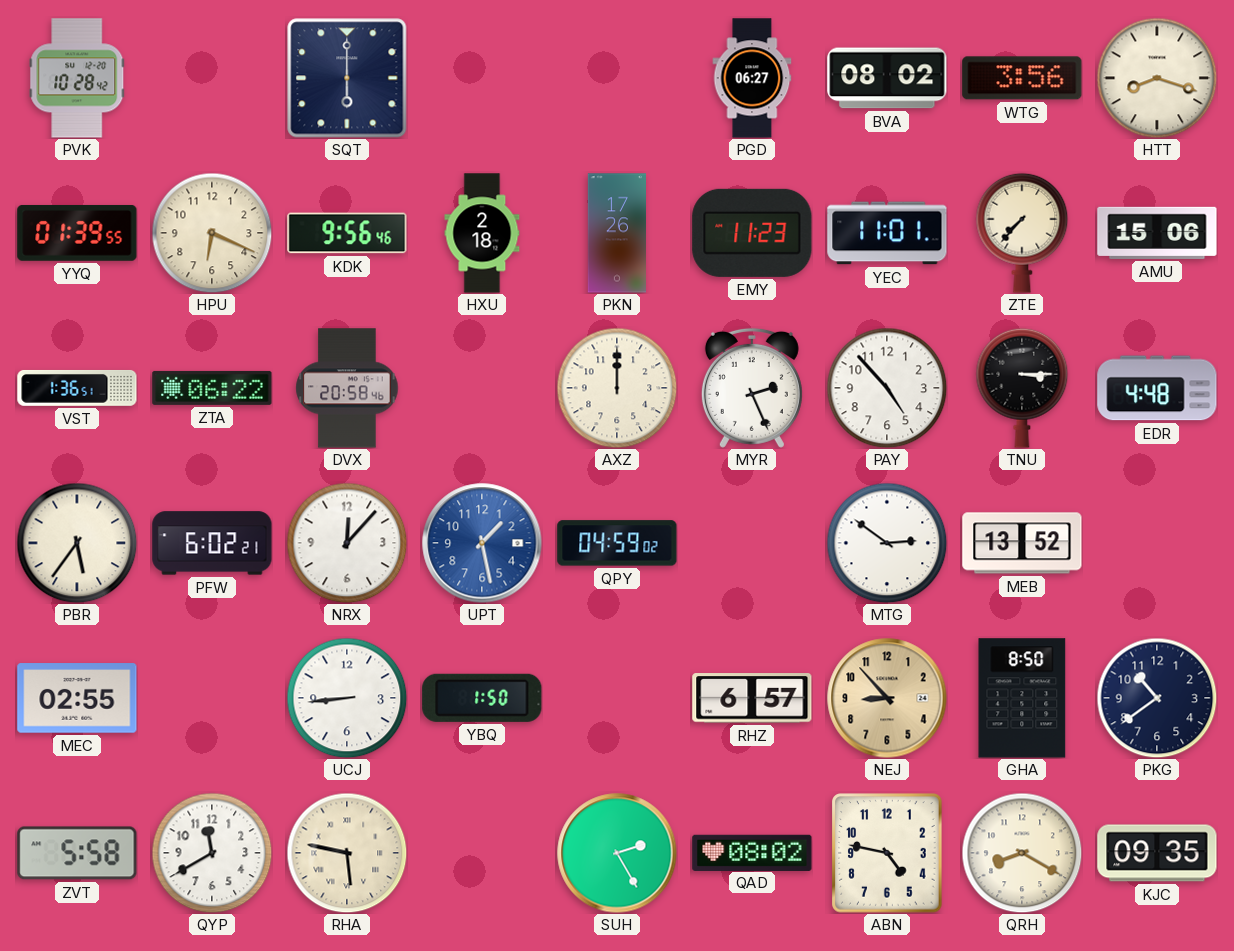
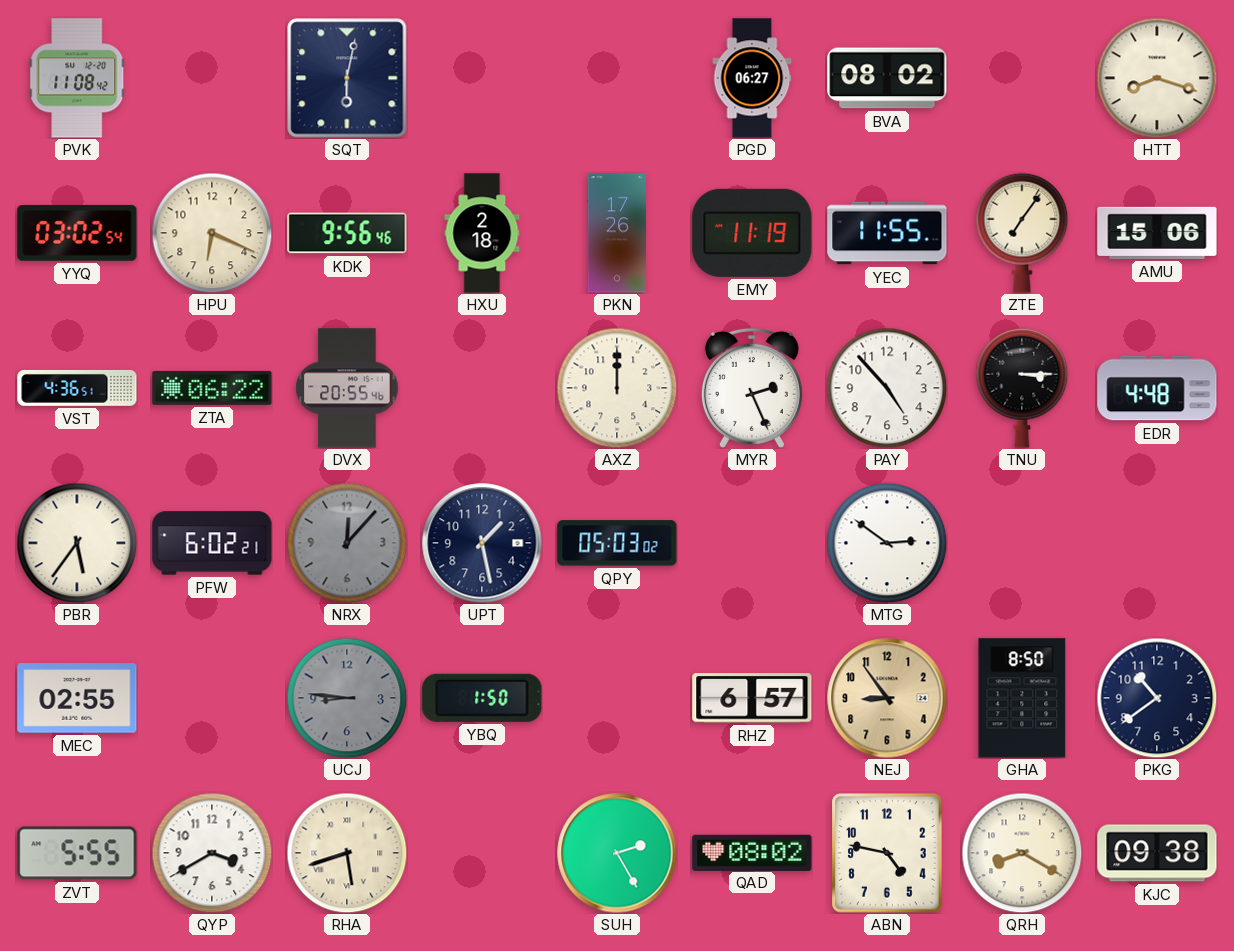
PVK: 10:28 -> 11:08 (77, 78)
SQT: 6:00 -> 6:02 (347, 78)
WTG: 3:56 -> none (1022, 78)
YYQ: 01:39 -> 03:02 (77, 233)
EMY: 11:23 -> 11:19 (752, 233)
YEC: 11:01 -> 11:55 (887, 233)
ZTE: 7:37 -> 7:06 (1022, 233)
VST: 1:36 -> 4:36 (77, 388)
DVX: 20:58 -> 20:55 (347, 388)
NRX dial: white -> grey (347, 543)
UPT dial: blue -> navy (482, 543)
QPY: 04:59 -> 05:03 (617, 543)
MEB: 13:52 -> none (1022, 543)
UCJ: 8:44 -> 8:46 (347, 698)
UCJ dial: white -> grey (347, 698)
NEJ: 8:53 -> 8:54 (887, 698)
ZVT: 5:58 -> 5:55 (77, 853)
QYP: 11:40 -> 3:40 (212, 853)
RHA: 5:47 -> 5:42 (347, 853)
KJC: 09:35 -> 09:38 (1157, 853)
